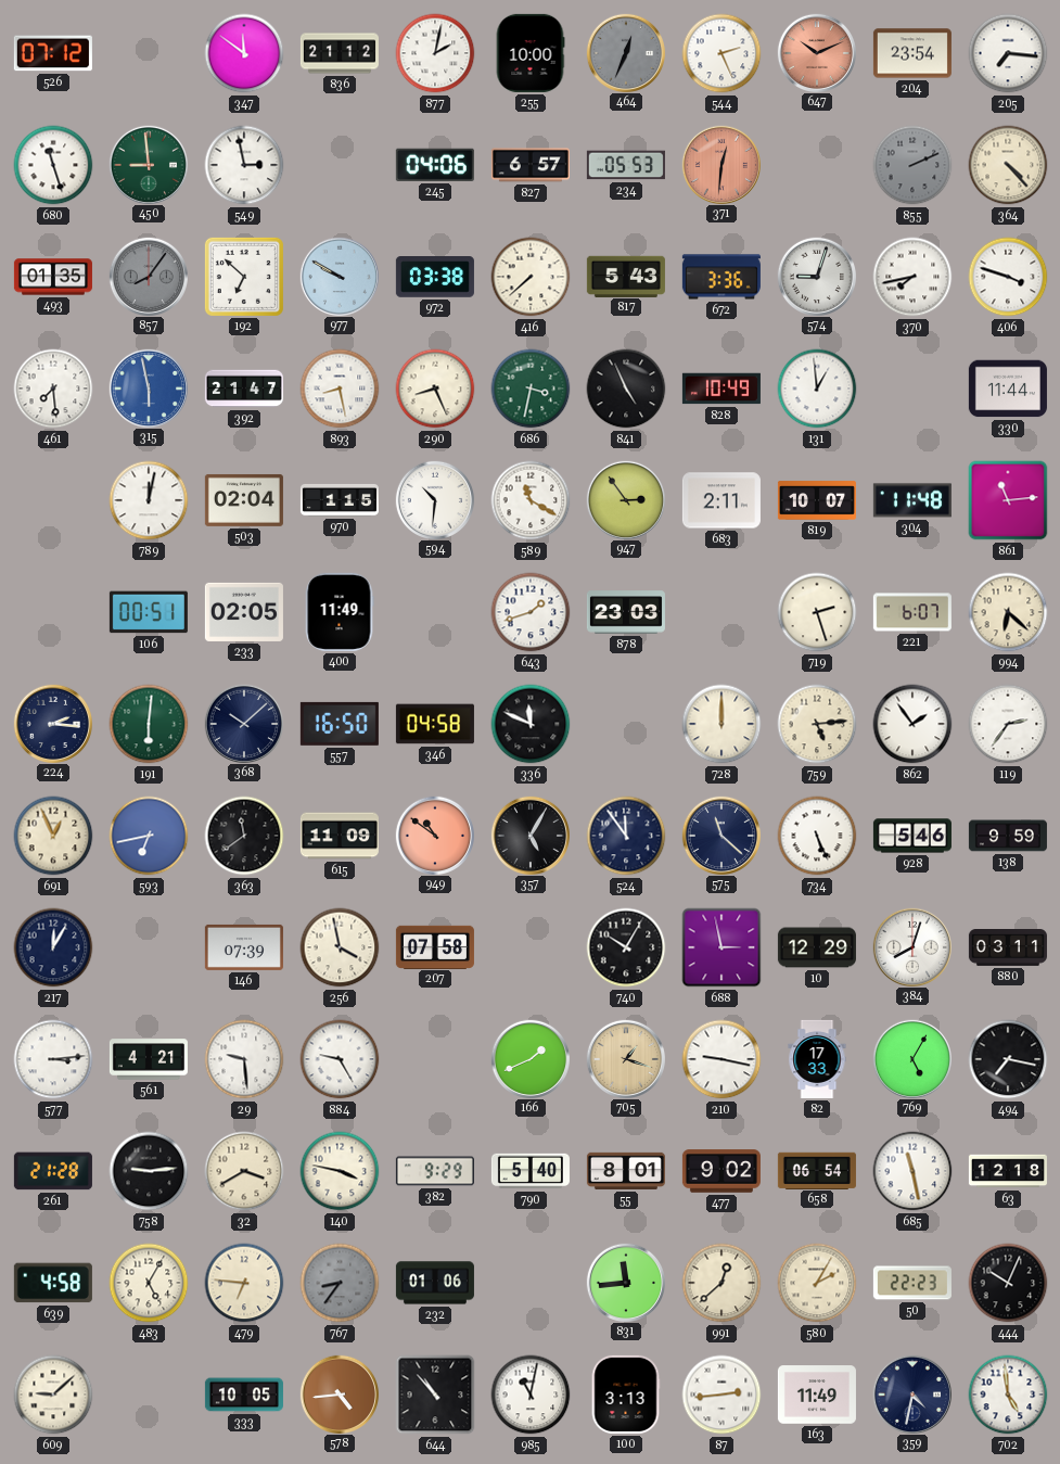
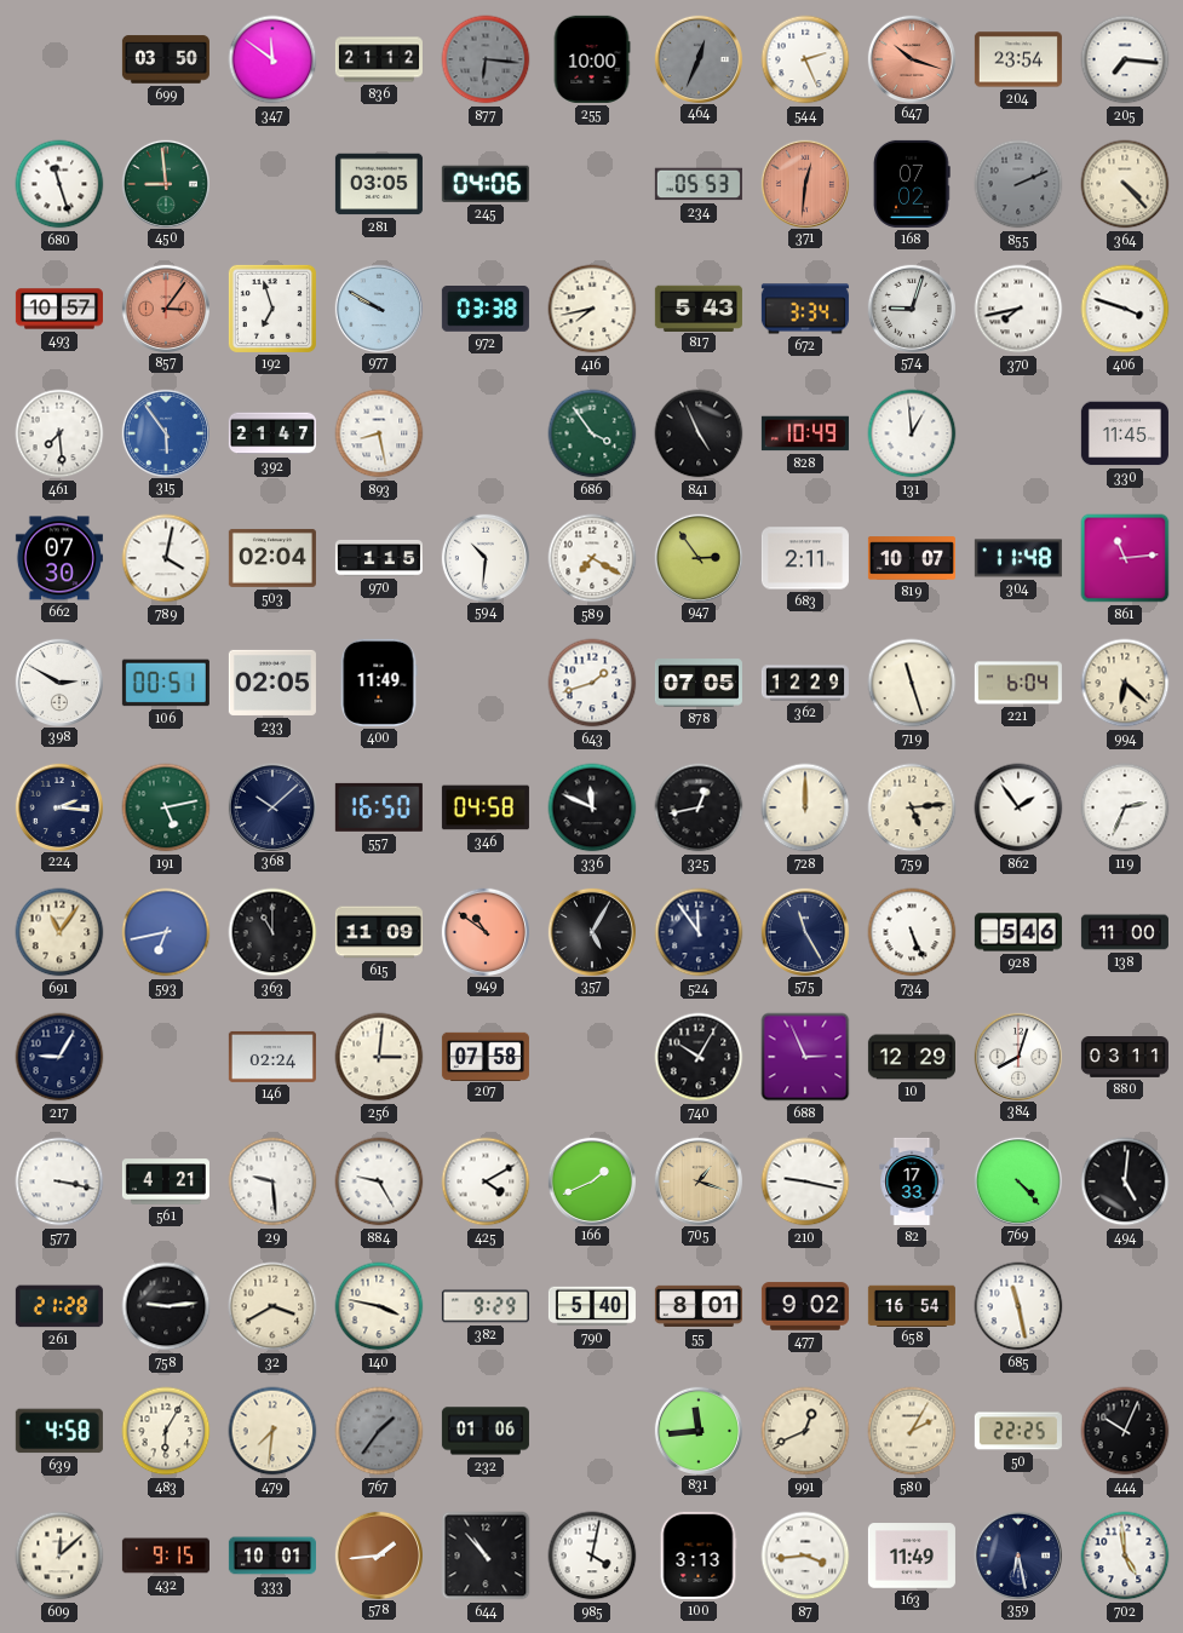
526: 07:12 -> none (53, 53)
699: none -> 03:50 (166, 59)
877: 2:02 -> 6:16 (486, 59)
877 dial: white -> grey (486, 59)
647: 10:11 -> 10:18 (911, 58)
549: 2:58 -> none (244, 165)
281: none -> 03:05 (379, 184)
827: 6:57 -> none (531, 165)
168: none -> 07:02 (912, 184)
493: 01:35 -> 10:57 (59, 309)
857: 8:06 -> 3:06 (165, 307)
857 dial: grey -> salmon (165, 307)
192: 6:52 -> 6:57 (272, 309)
416: 7:38 -> 7:43 (592, 309)
672: 3:36 -> 3:34 (805, 309)
315: 5:58 -> 5:54 (165, 432)
290: 8:26 -> none (435, 389)
686: 3:32 -> 3:54 (592, 433)
330: 11:44 -> 11:45 (1125, 433)
662: none -> 07:30 (59, 558)
789: 12:02 -> 4:02 (166, 558)
589: 11:20 -> 7:20 (592, 558)
398: none -> 2:50 (58, 682)
878: 23:03 -> 07:05 (699, 683)
362: none -> 12:29 (805, 683)
719: 2:27 -> 11:27 (912, 683)
221: 6:07 -> 6:04 (1018, 683)
191: 6:01 -> 5:13 (166, 807)
325: none -> 12:43 (699, 807)
119: 2:36 -> 2:34 (1125, 807)
691: 12:56 -> 11:06 (59, 932)
363: 11:39 -> 11:00 (272, 932)
575: 11:22 -> 11:25 (804, 931)
138: 9:59 -> 11:00 (1125, 932)
217: 12:05 -> 9:05 (59, 1057)
146: 07:39 -> 02:24 (272, 1057)
256: 3:58 -> 3:01 (379, 1057)
688: 2:58 -> 2:56 (805, 1057)
577: 3:14 -> 3:17 (59, 1181)
425: none -> 4:10 (486, 1181)
769: 5:05 -> 4:23 (1017, 1180)
494: 7:17 -> 5:01 (1125, 1181)
658: 06:54 -> 16:54 (912, 1305)
63: 12:18 -> none (1008, 1171)
483: 5:05 -> 6:05 (166, 1431)
479: 6:46 -> 7:31 (272, 1431)
767: 8:36 -> 1:36 (379, 1431)
991: 12:38 -> 12:41 (805, 1431)
50: 22:23 -> 22:25 (1018, 1431)
609: 9:08 -> 12:08 (59, 1556)
432: none -> 9:15 (166, 1556)
333: 10:05 -> 10:01 (272, 1556)
578: 4:44 -> 1:44 (378, 1554)
985: 11:02 -> 4:02 (592, 1556)
87: 2:44 -> 3:44 (805, 1556)
359: 4:32 -> 6:28 (1017, 1554)
